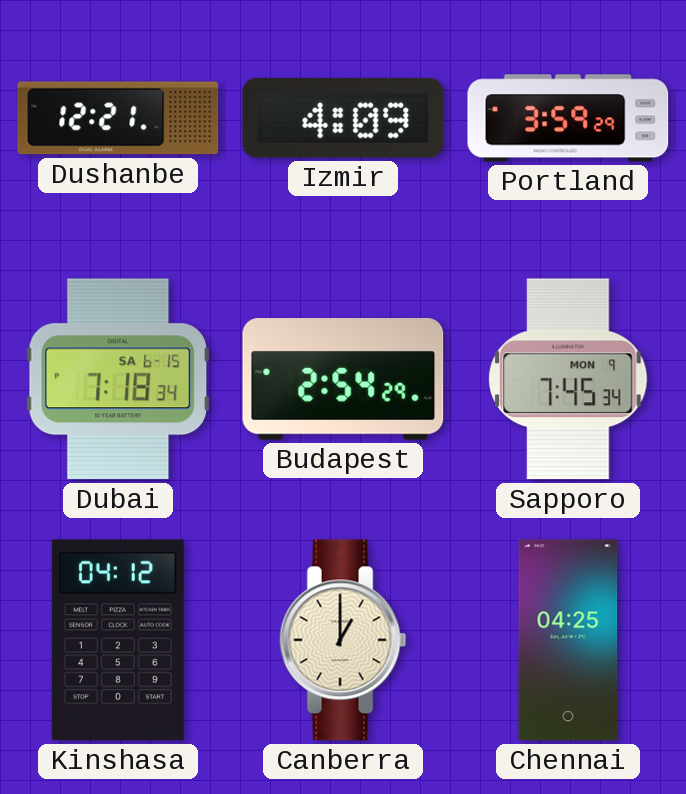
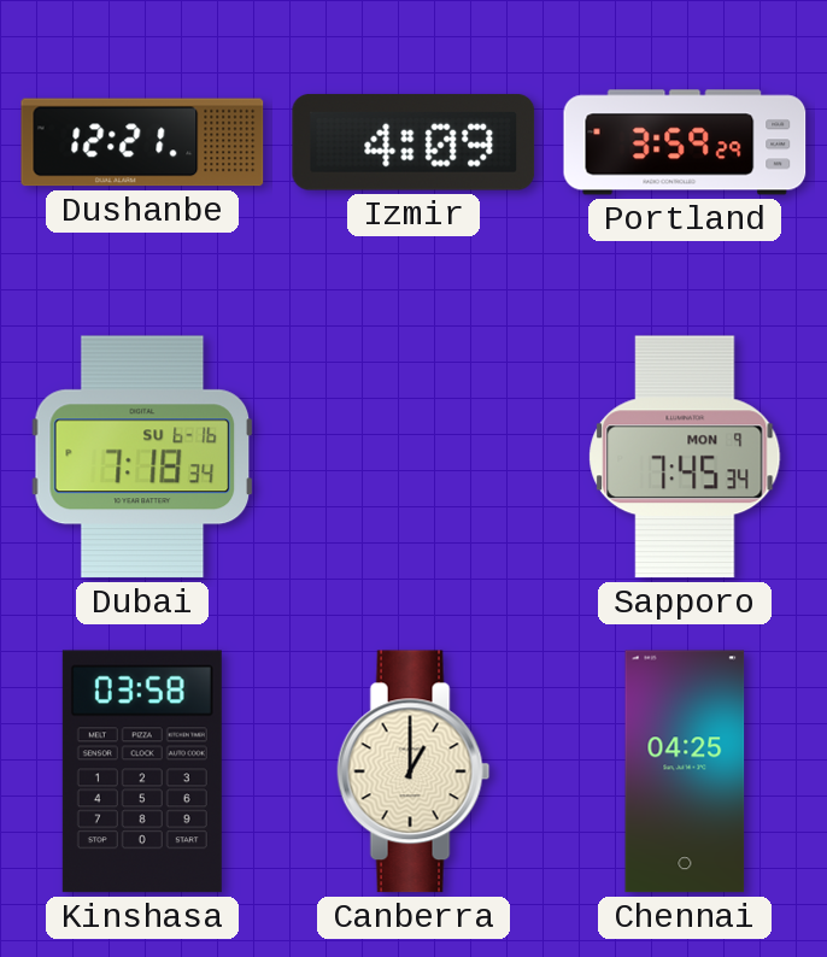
Dubai date: SA 6-15 -> SU 6-16 (142, 457)
Budapest: 2:54 -> none (343, 379)
Kinshasa: 04:12 -> 03:58 (142, 771)
